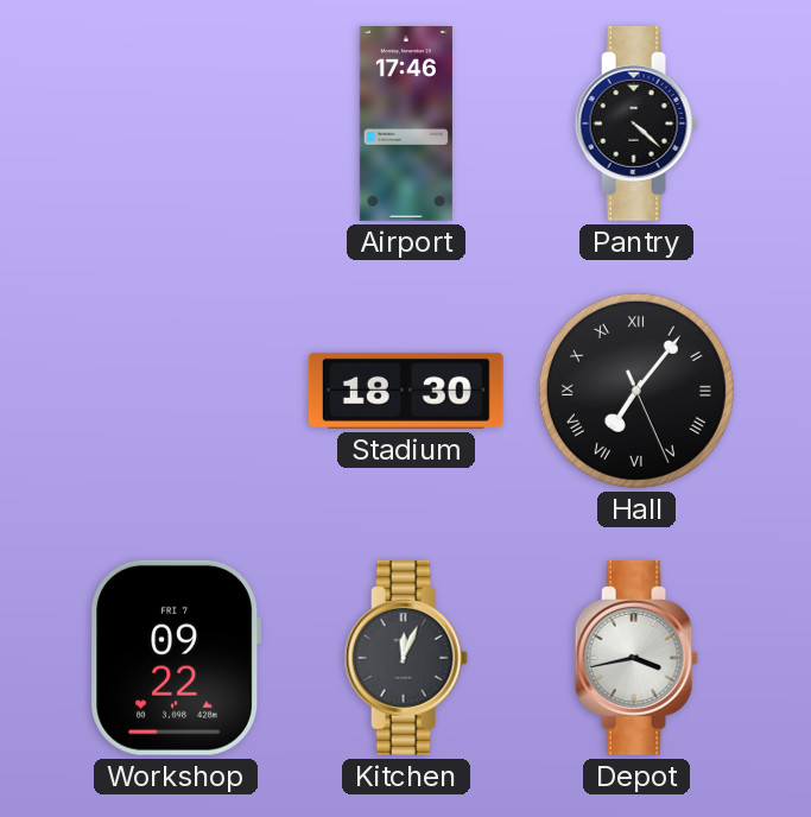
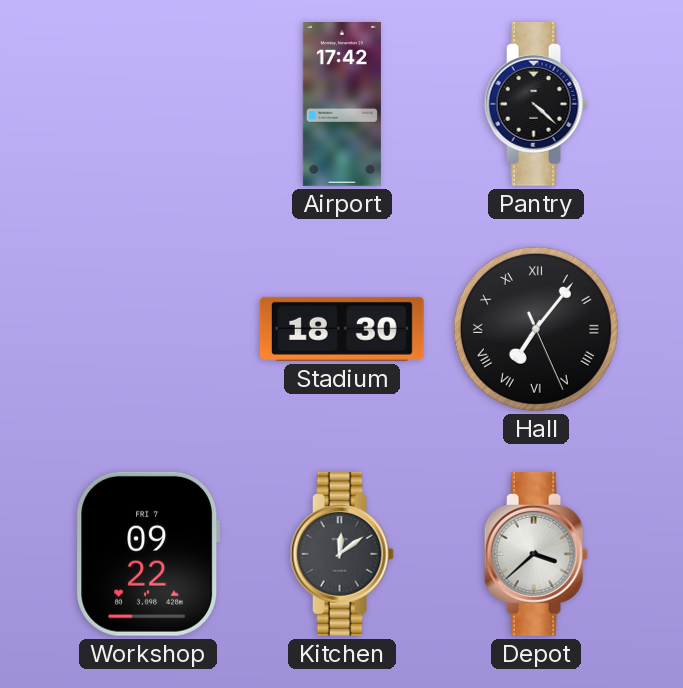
Airport: 17:46 -> 17:42 (342, 105)
Kitchen: 12:04 -> 12:09 (342, 554)
Depot: 3:43 -> 3:38 (536, 554)
